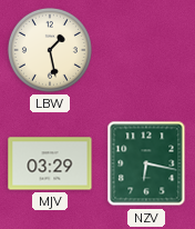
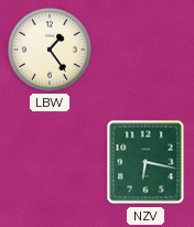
LBW: 1:28 -> 1:24 (50, 50)
MJV: 03:29 -> none (50, 163)
